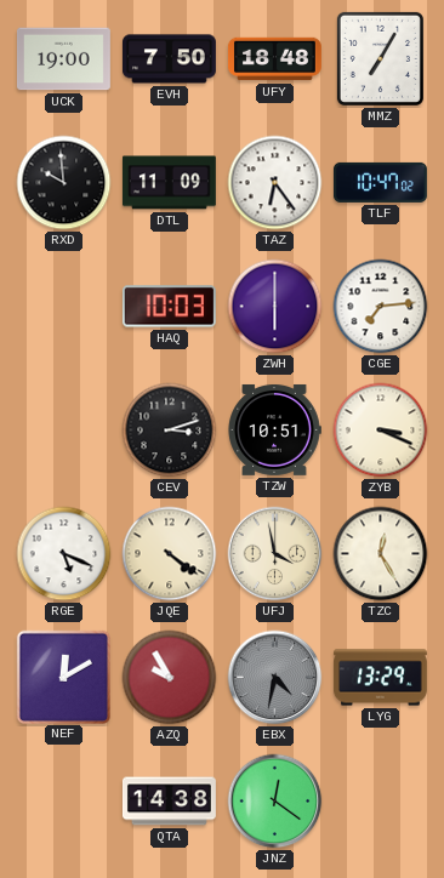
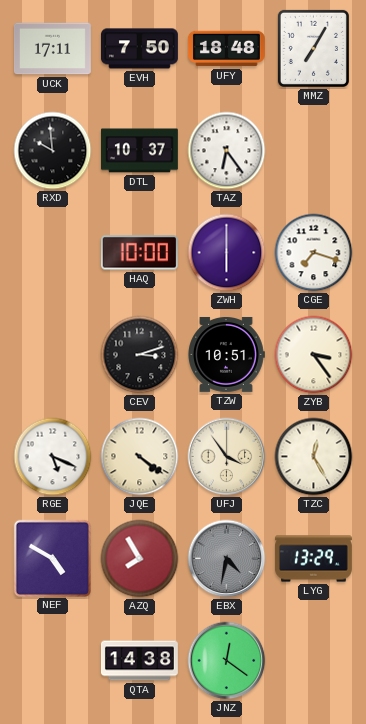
UCK: 19:00 -> 17:11 (52, 49)
DTL: 11:09 -> 10:37 (139, 151)
TLF: 10:47 -> none (380, 182)
HAQ: 10:03 -> 10:00 (139, 253)
CGE: 7:14 -> 7:18 (314, 253)
ZYB: 3:19 -> 3:24 (314, 355)
UFJ: 3:58 -> 3:54 (227, 457)
NEF: 12:10 -> 4:50 (52, 558)
AZQ: 9:55 -> 7:55 (140, 559)
